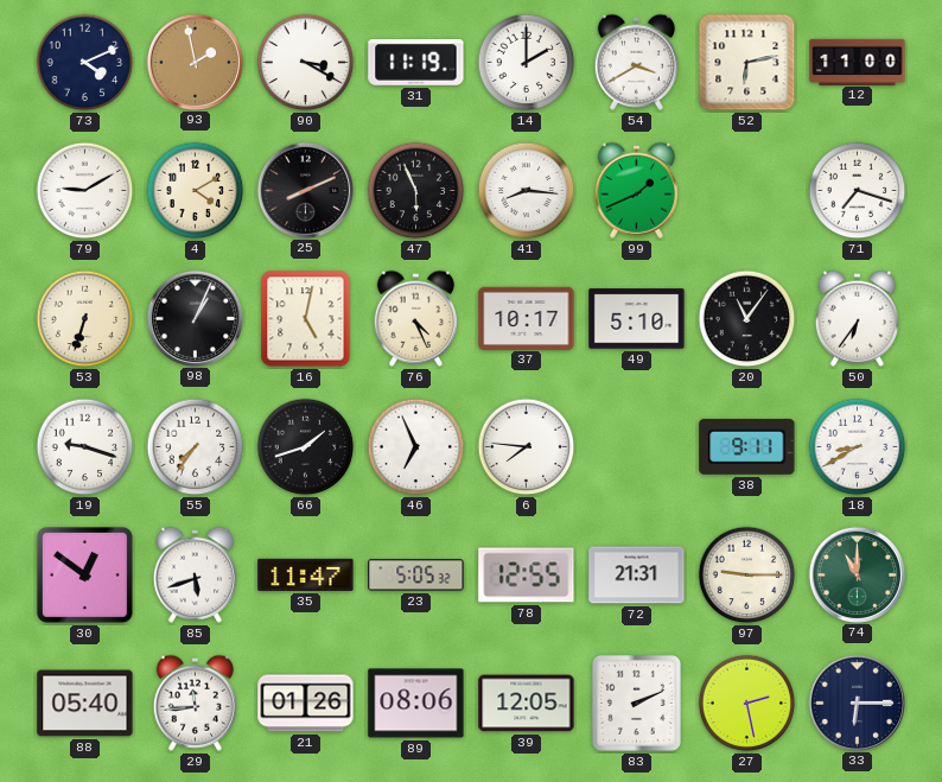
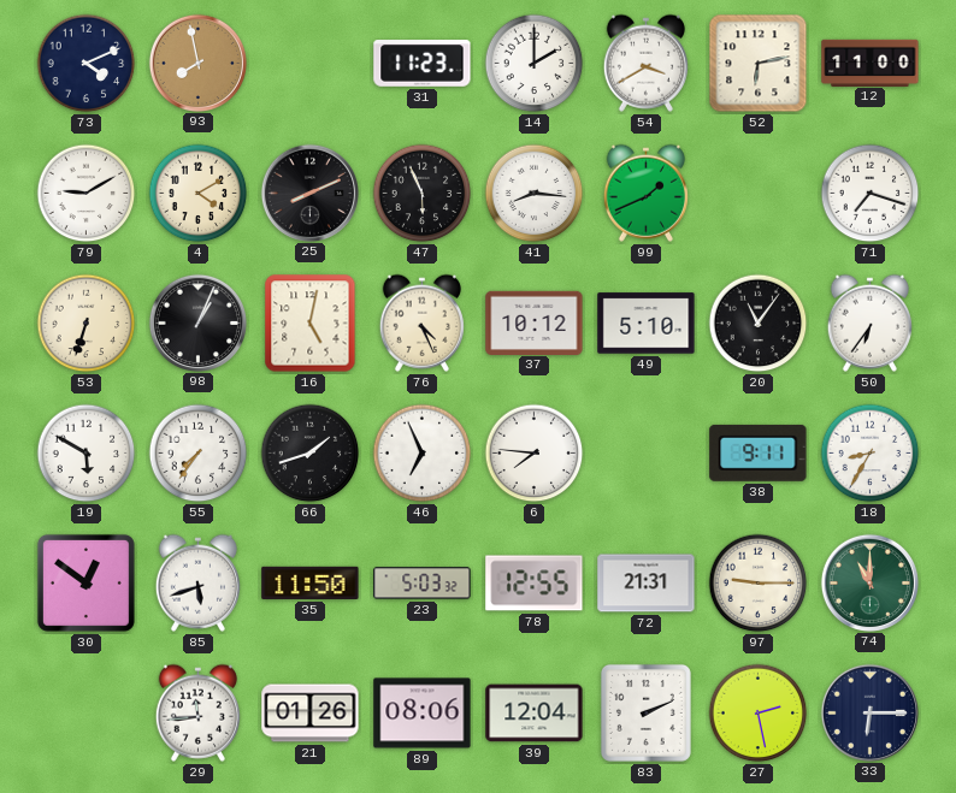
93: 1:58 -> 7:58 (197, 63)
90: 3:20 -> none (306, 63)
31: 11:19 -> 11:23 (423, 64)
37: 10:17 -> 10:12 (535, 322)
19: 9:18 -> 5:50 (87, 454)
18: 8:40 -> 8:35 (871, 454)
35: 11:47 -> 11:50 (311, 582)
23: 5:05 -> 5:03 (423, 584)
88: 05:40 -> none (85, 704)
39: 12:05 -> 12:04 (535, 714)
